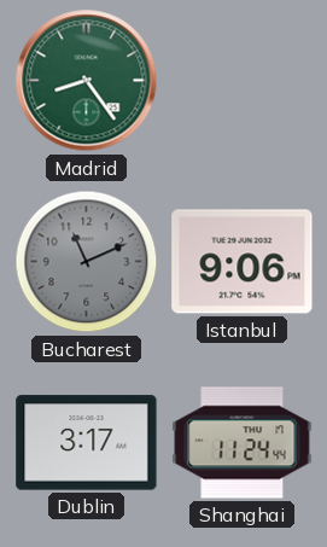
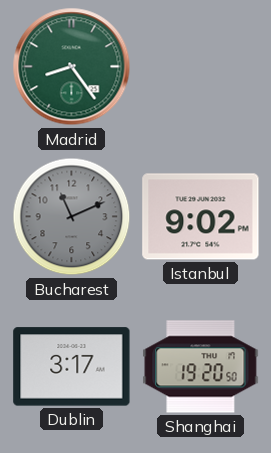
Istanbul: 9:06 -> 9:02 (201, 217)
Shanghai: 11:24 -> 19:20 (201, 367)
